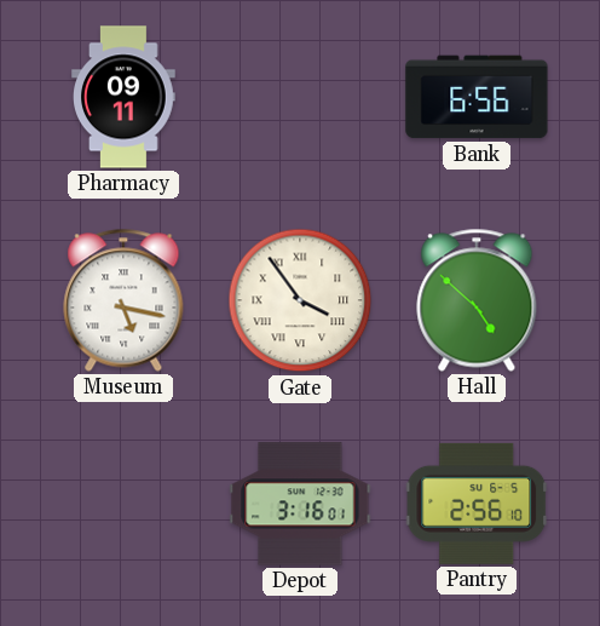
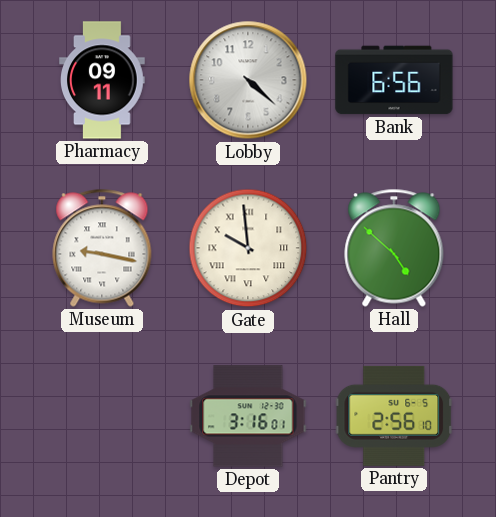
Lobby: none -> 4:22 (248, 80)
Museum: 5:17 -> 9:17 (102, 248)
Gate: 3:54 -> 9:59 (248, 248)
